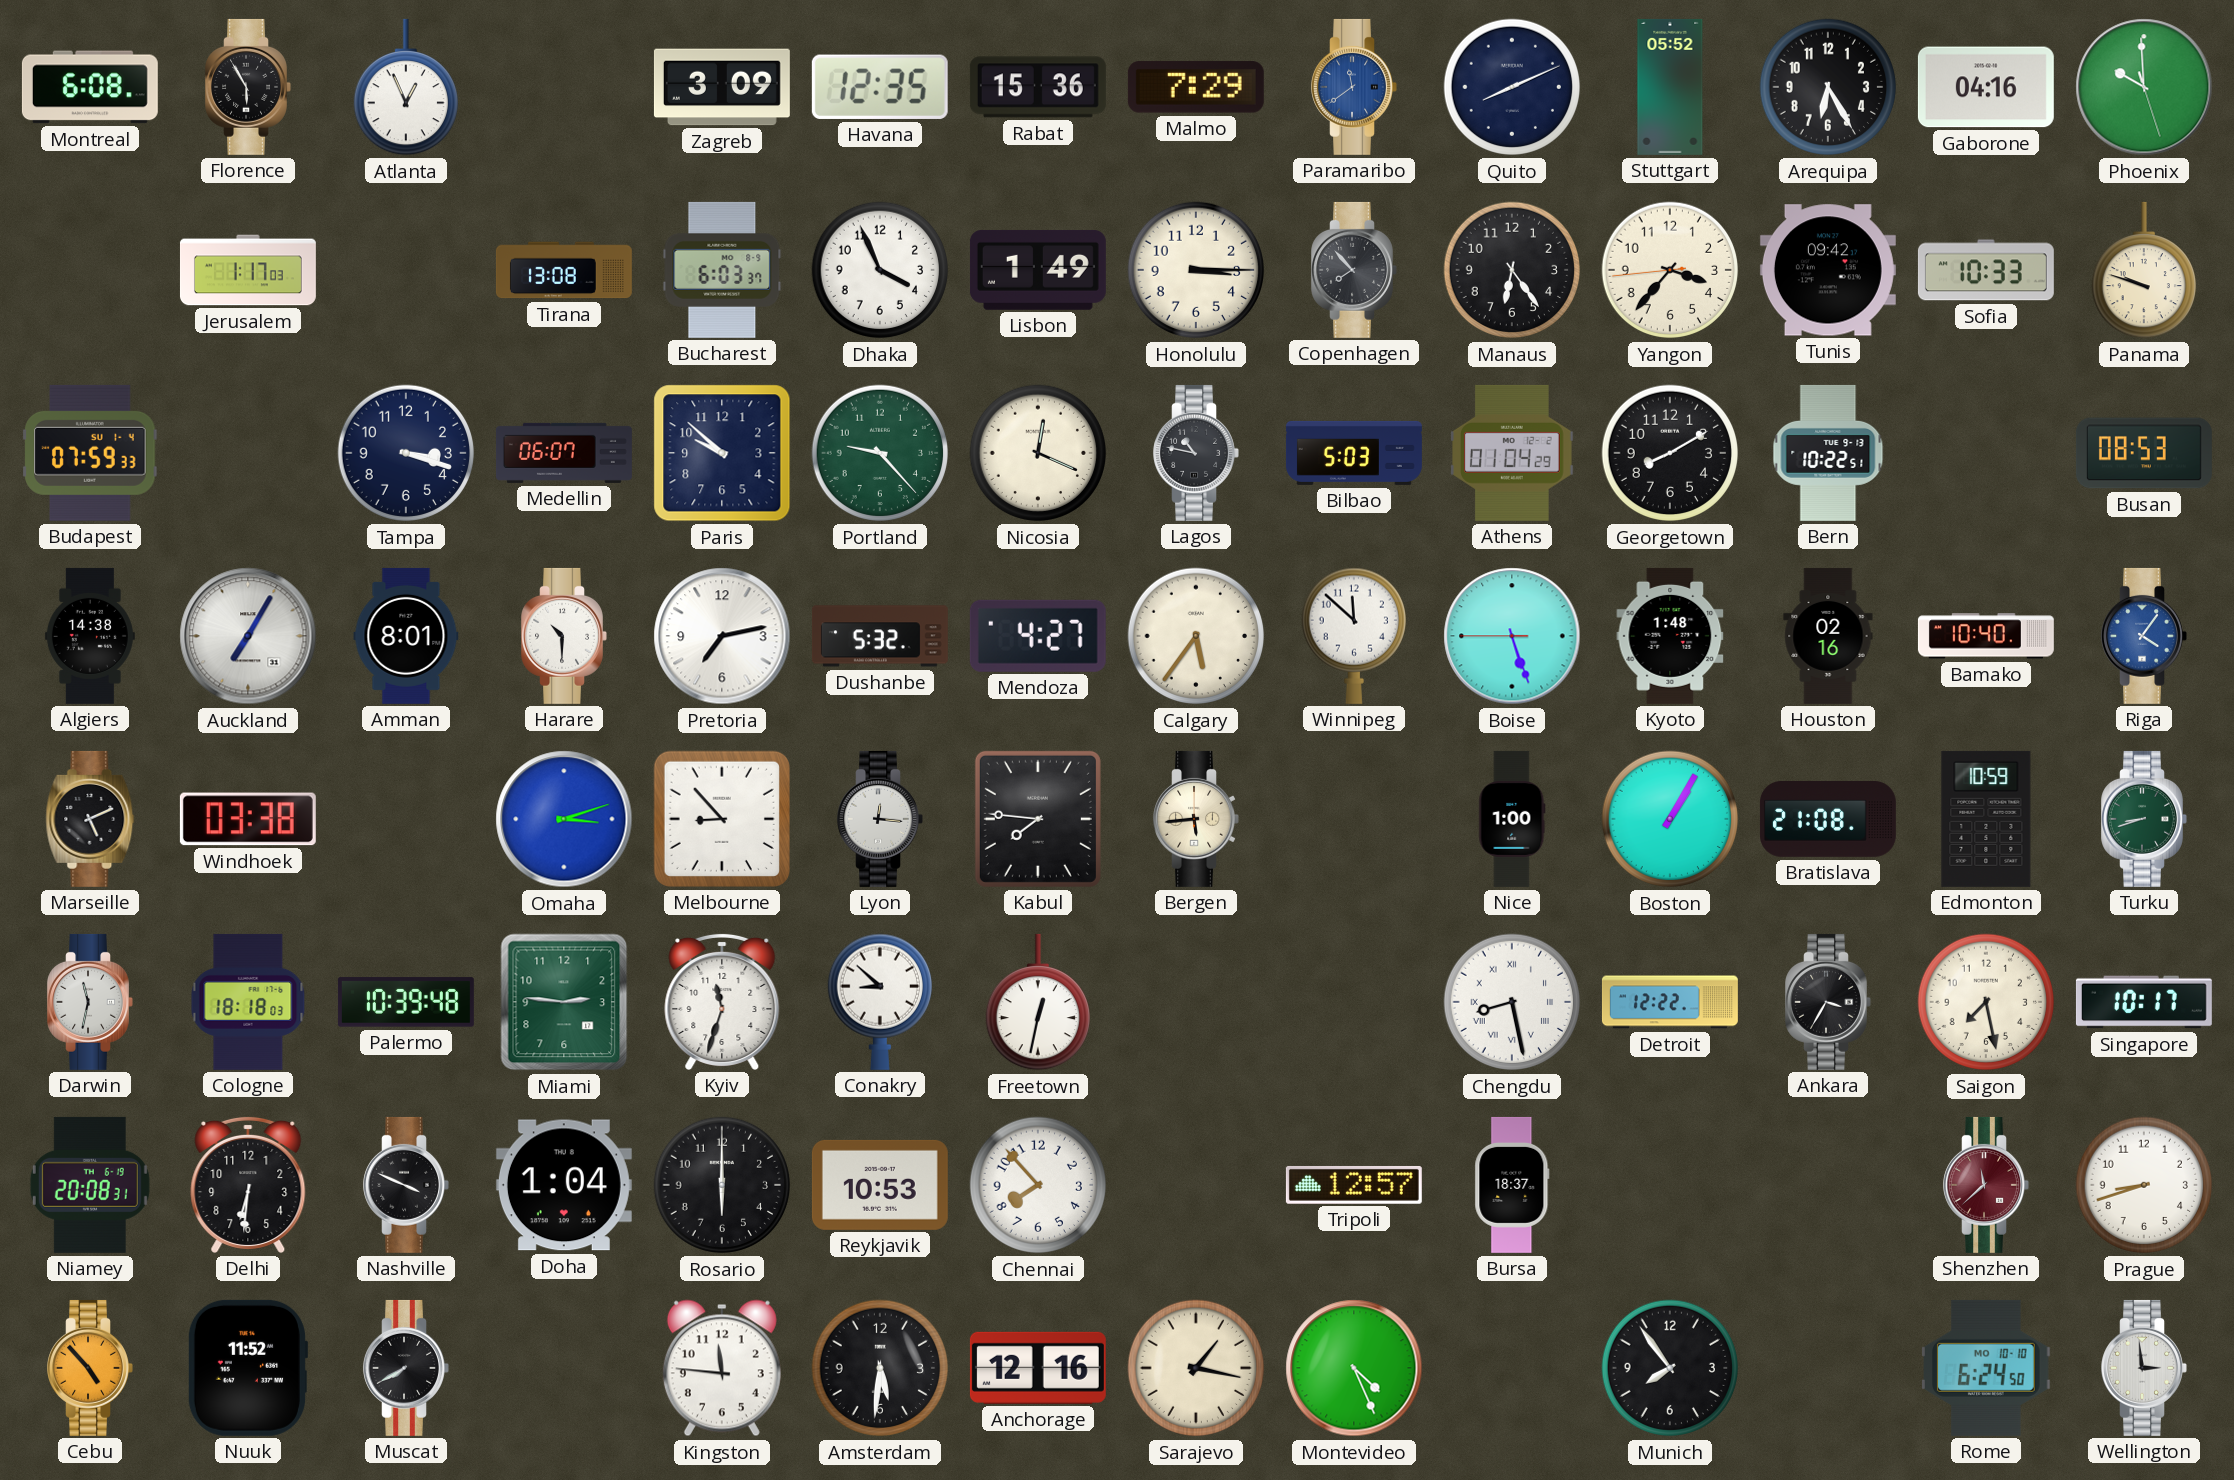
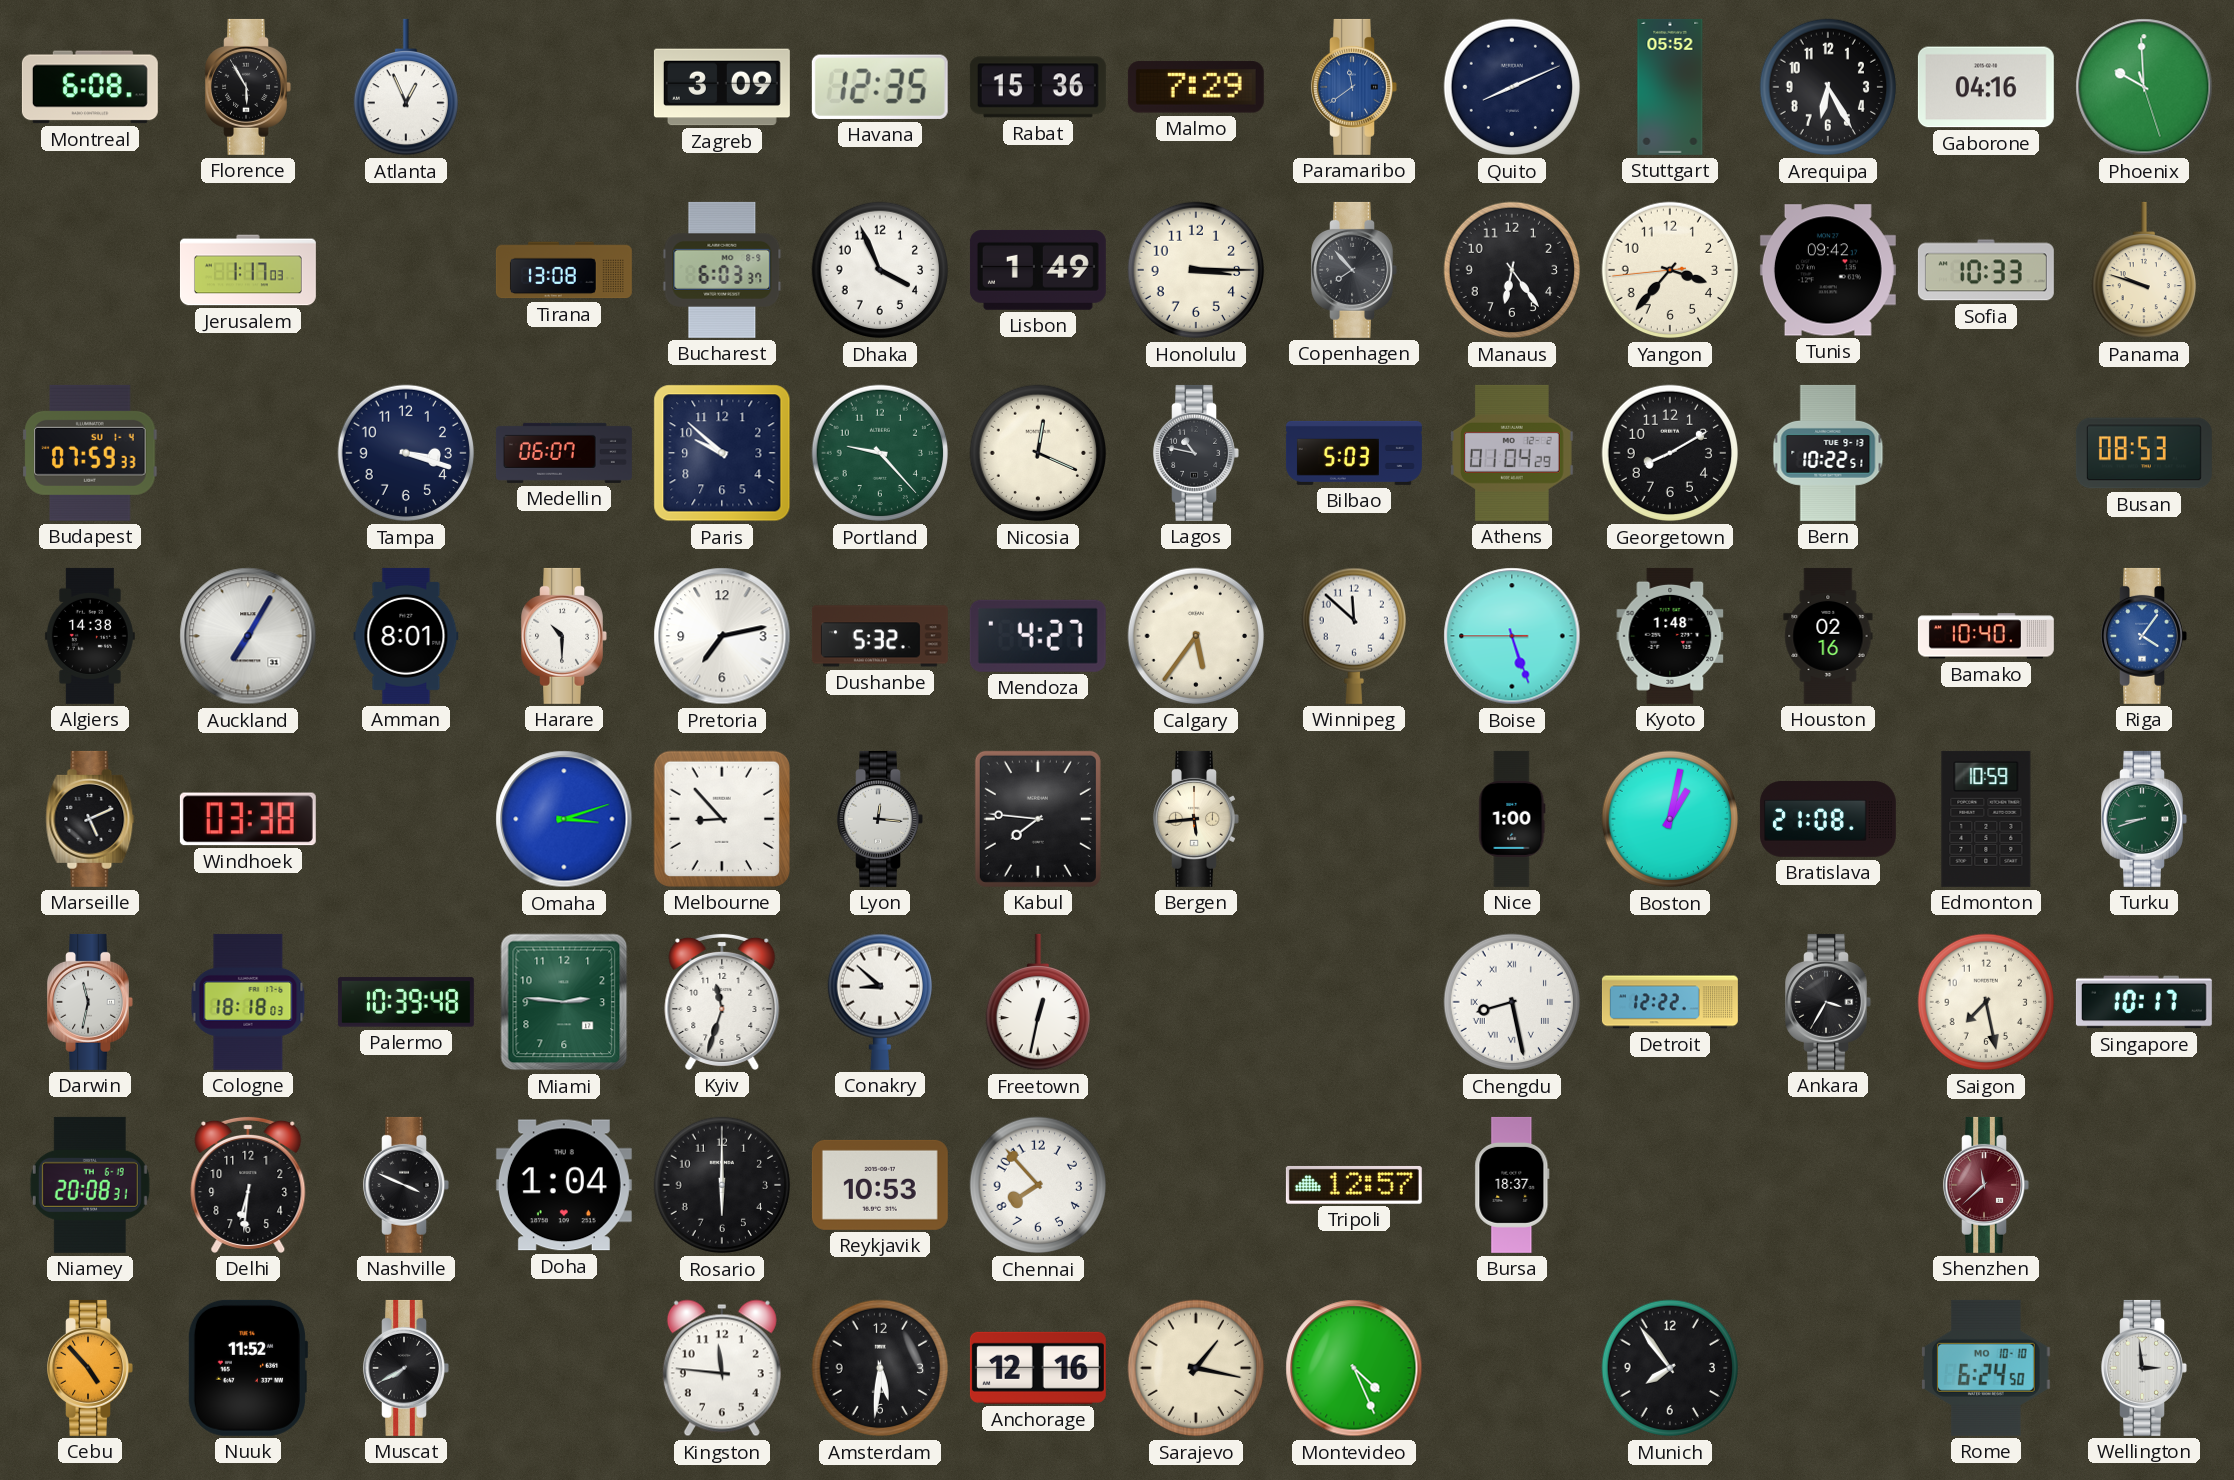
Boston: 1:05 -> 1:02 (1670, 819)
Prague: 8:42 -> none (2144, 1185)
